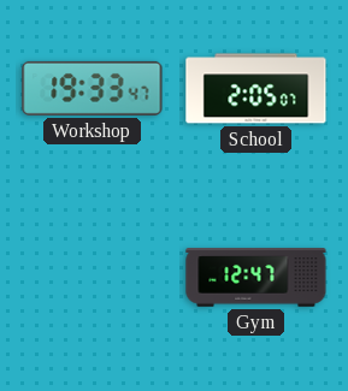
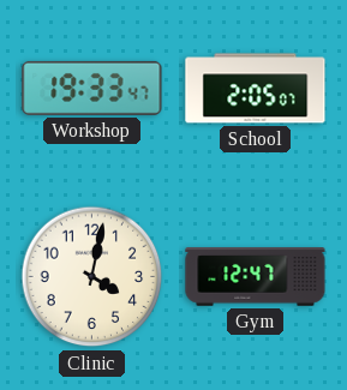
Clinic: none -> 4:02 (92, 277)
